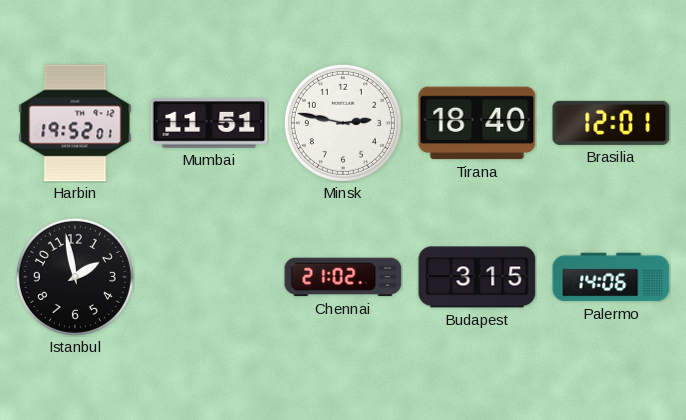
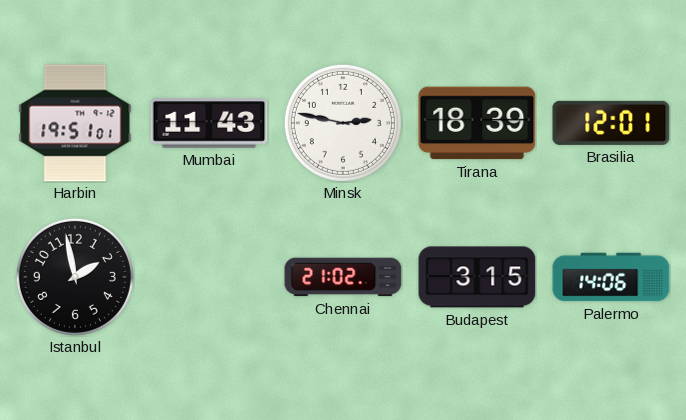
Harbin: 19:52 -> 19:51 (75, 123)
Mumbai: 11:51 -> 11:43 (209, 123)
Tirana: 18:40 -> 18:39 (477, 123)
